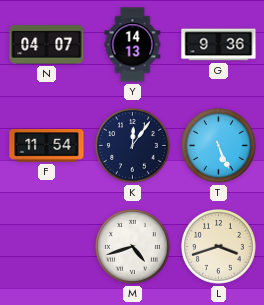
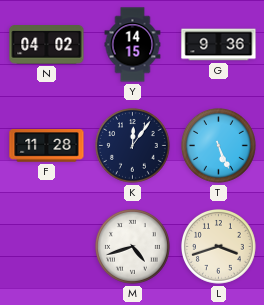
N: 04:07 -> 04:02 (47, 45)
Y: 14:13 -> 14:15 (133, 45)
F: 11:54 -> 11:28 (47, 146)
